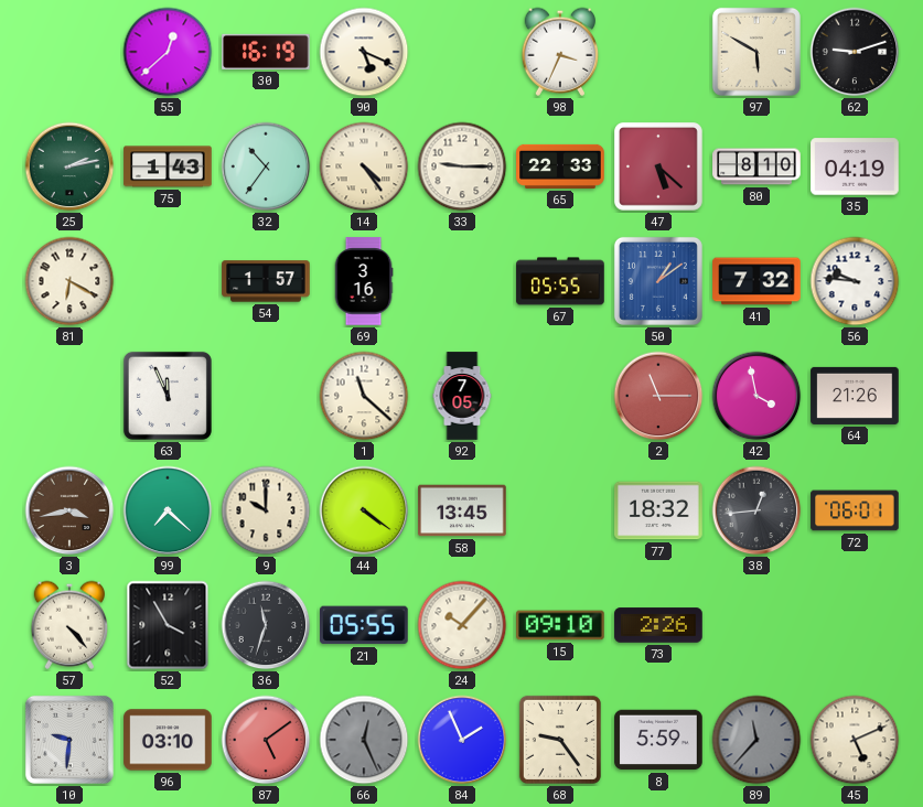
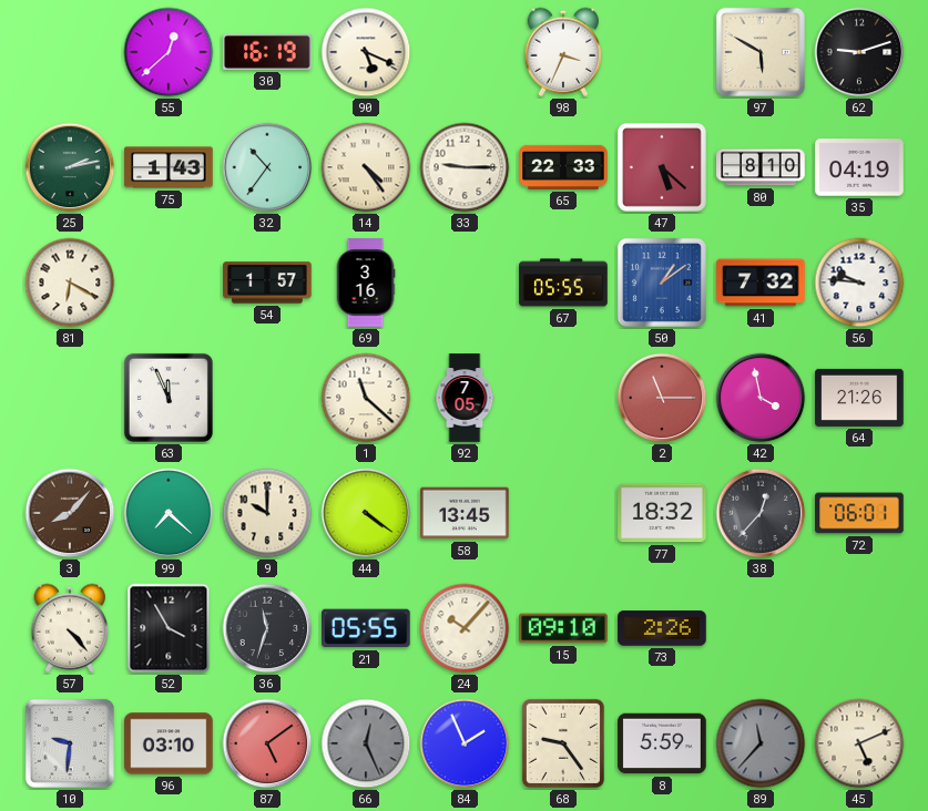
3: 3:43 -> 8:07 (70, 513)
38: 12:44 -> 12:37 (761, 513)
